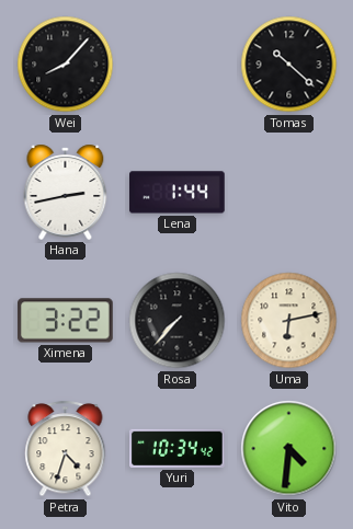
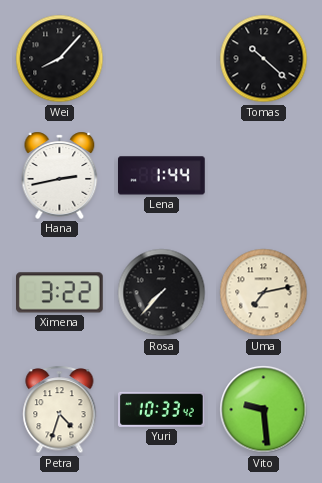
Uma: 6:13 -> 7:13 (264, 293)
Yuri: 10:34 -> 10:33 (162, 409)
Vito: 4:31 -> 9:29 (264, 410)
